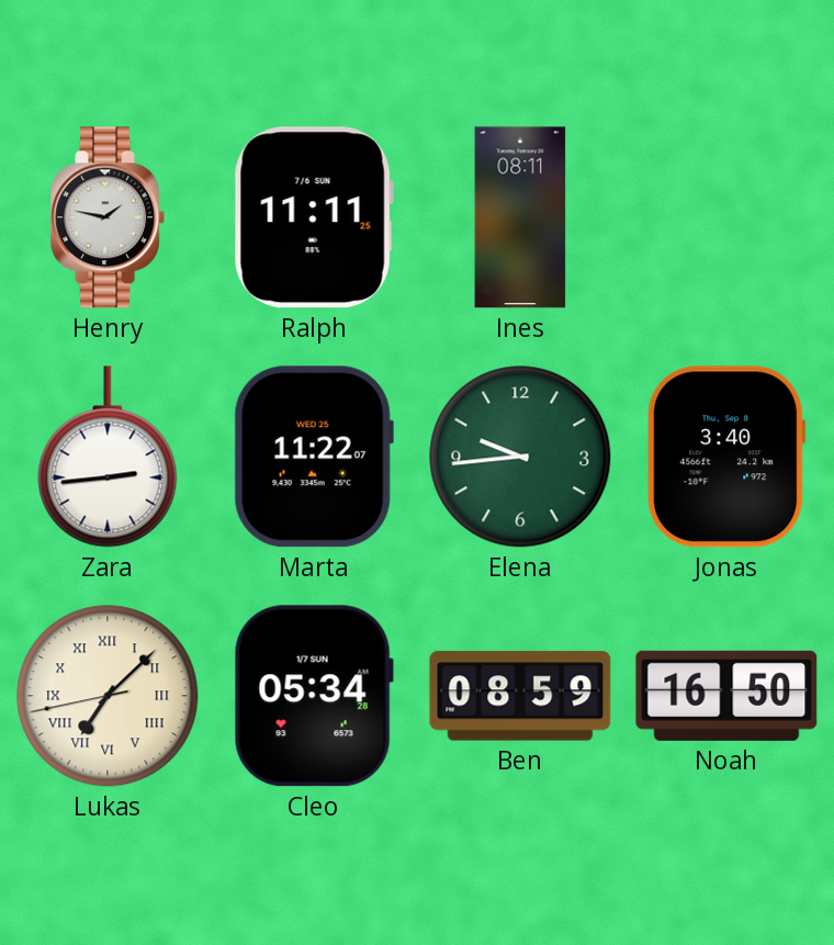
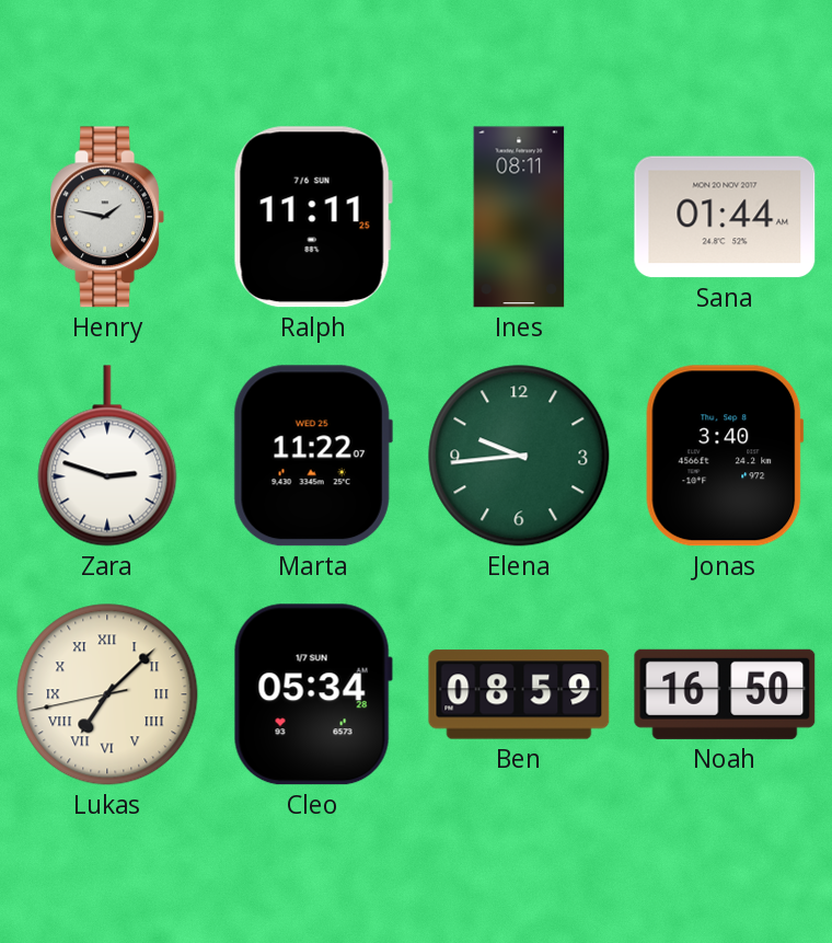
Sana: none -> 01:44 (725, 217)
Zara: 2:44 -> 2:48 (107, 456)
